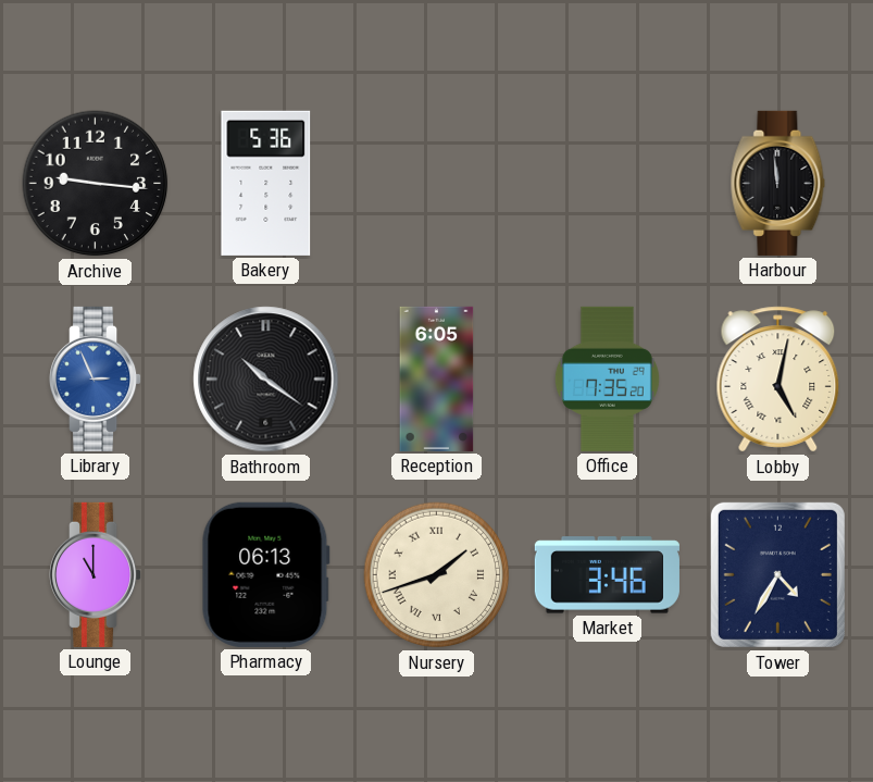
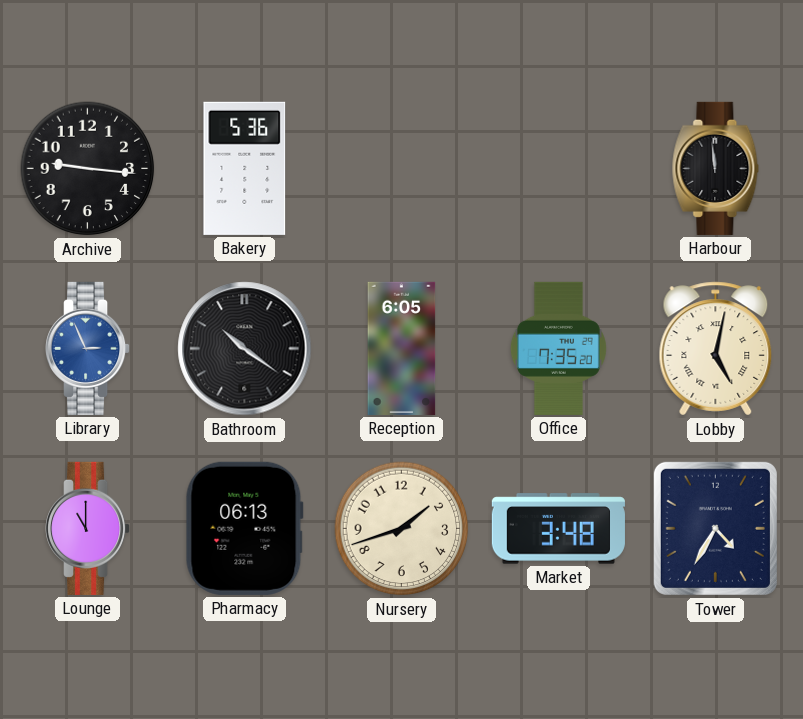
Nursery numerals: Roman -> Arabic (402, 529)
Market: 3:46 -> 3:48 (558, 529)
